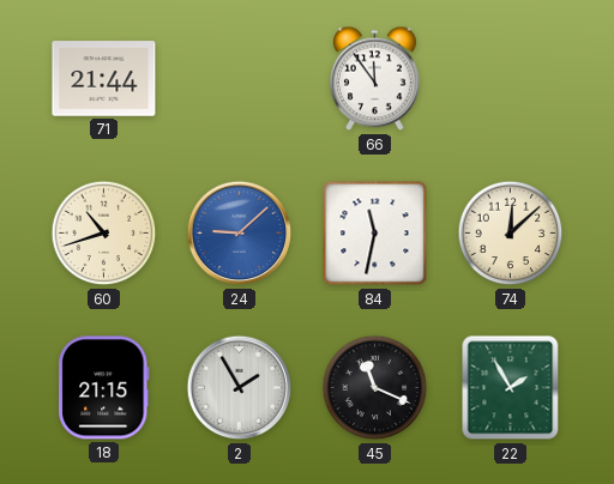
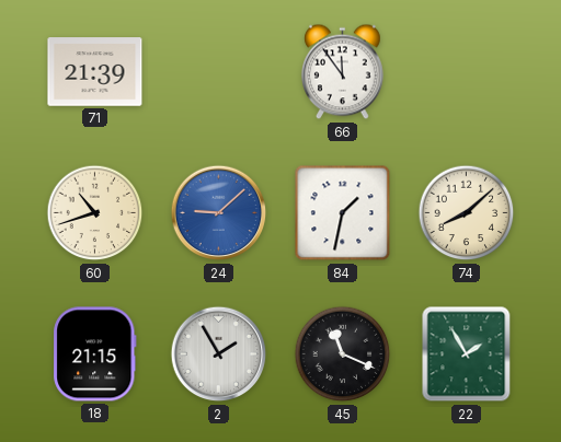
71: 21:44 -> 21:39 (95, 72)
84: 11:32 -> 1:32 (343, 213)
74: 12:08 -> 8:08 (467, 213)
